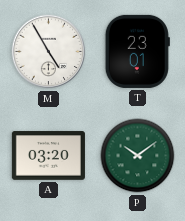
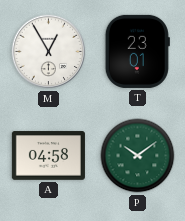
M: 4:55 -> 12:55 (49, 52)
A: 03:20 -> 04:58 (48, 156)
